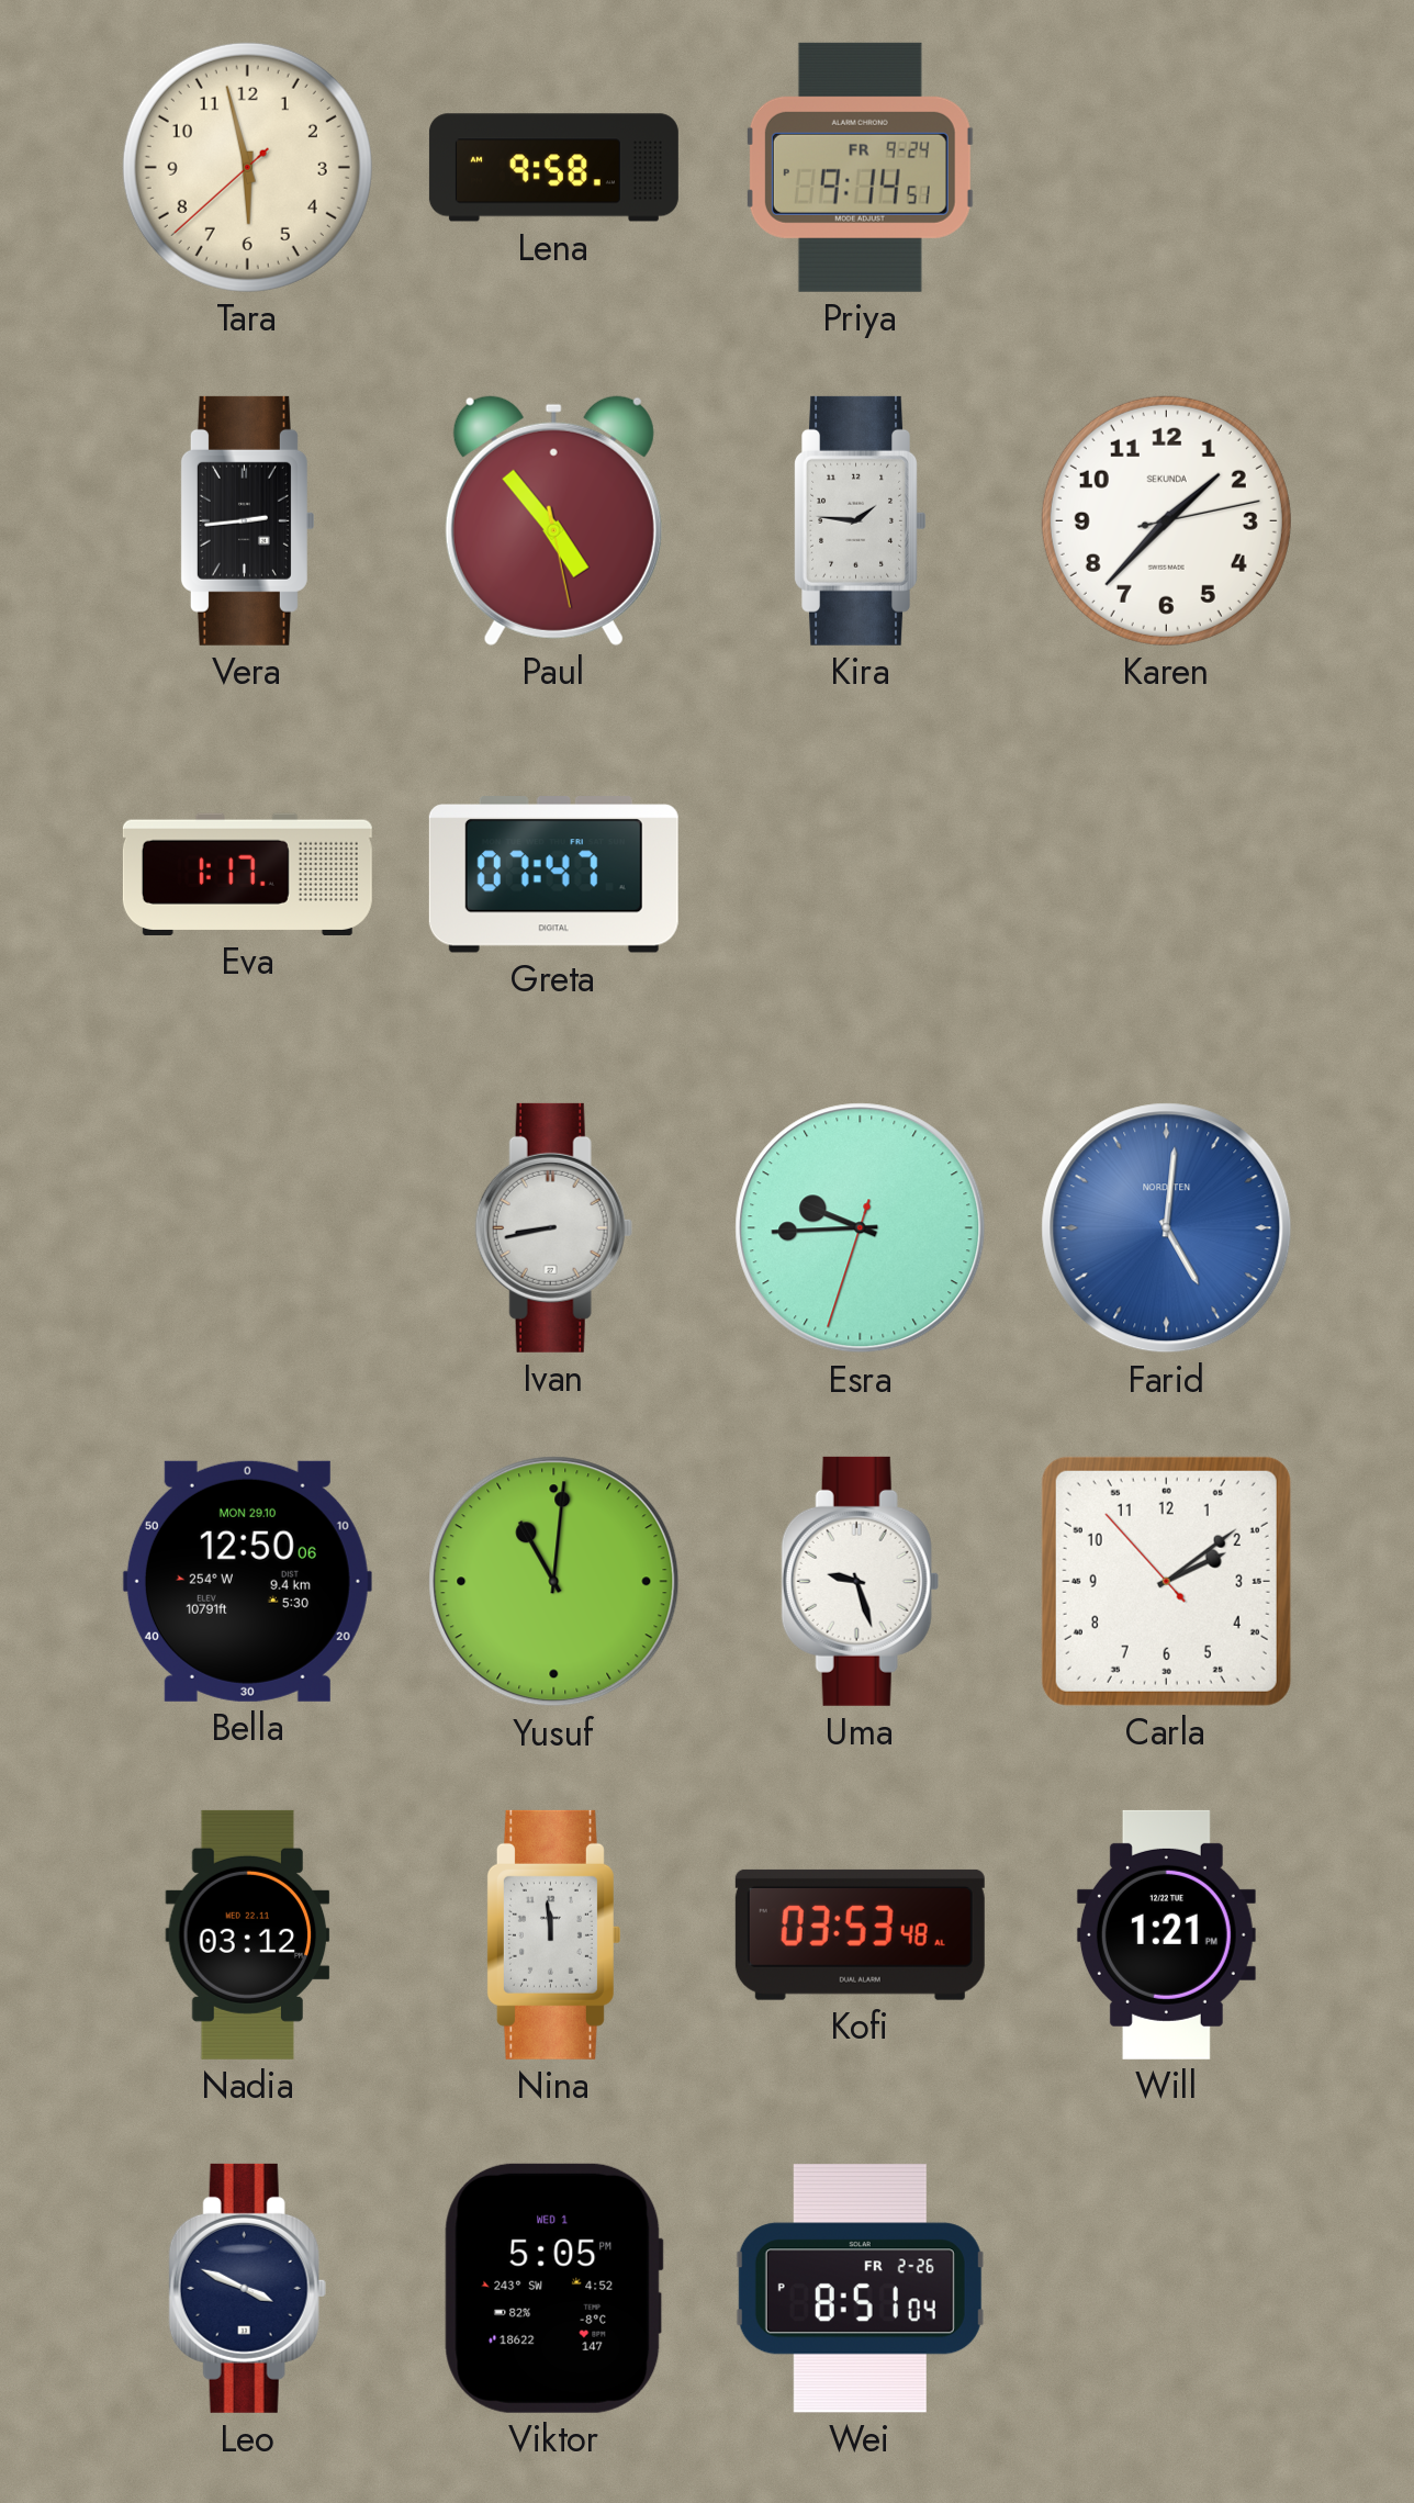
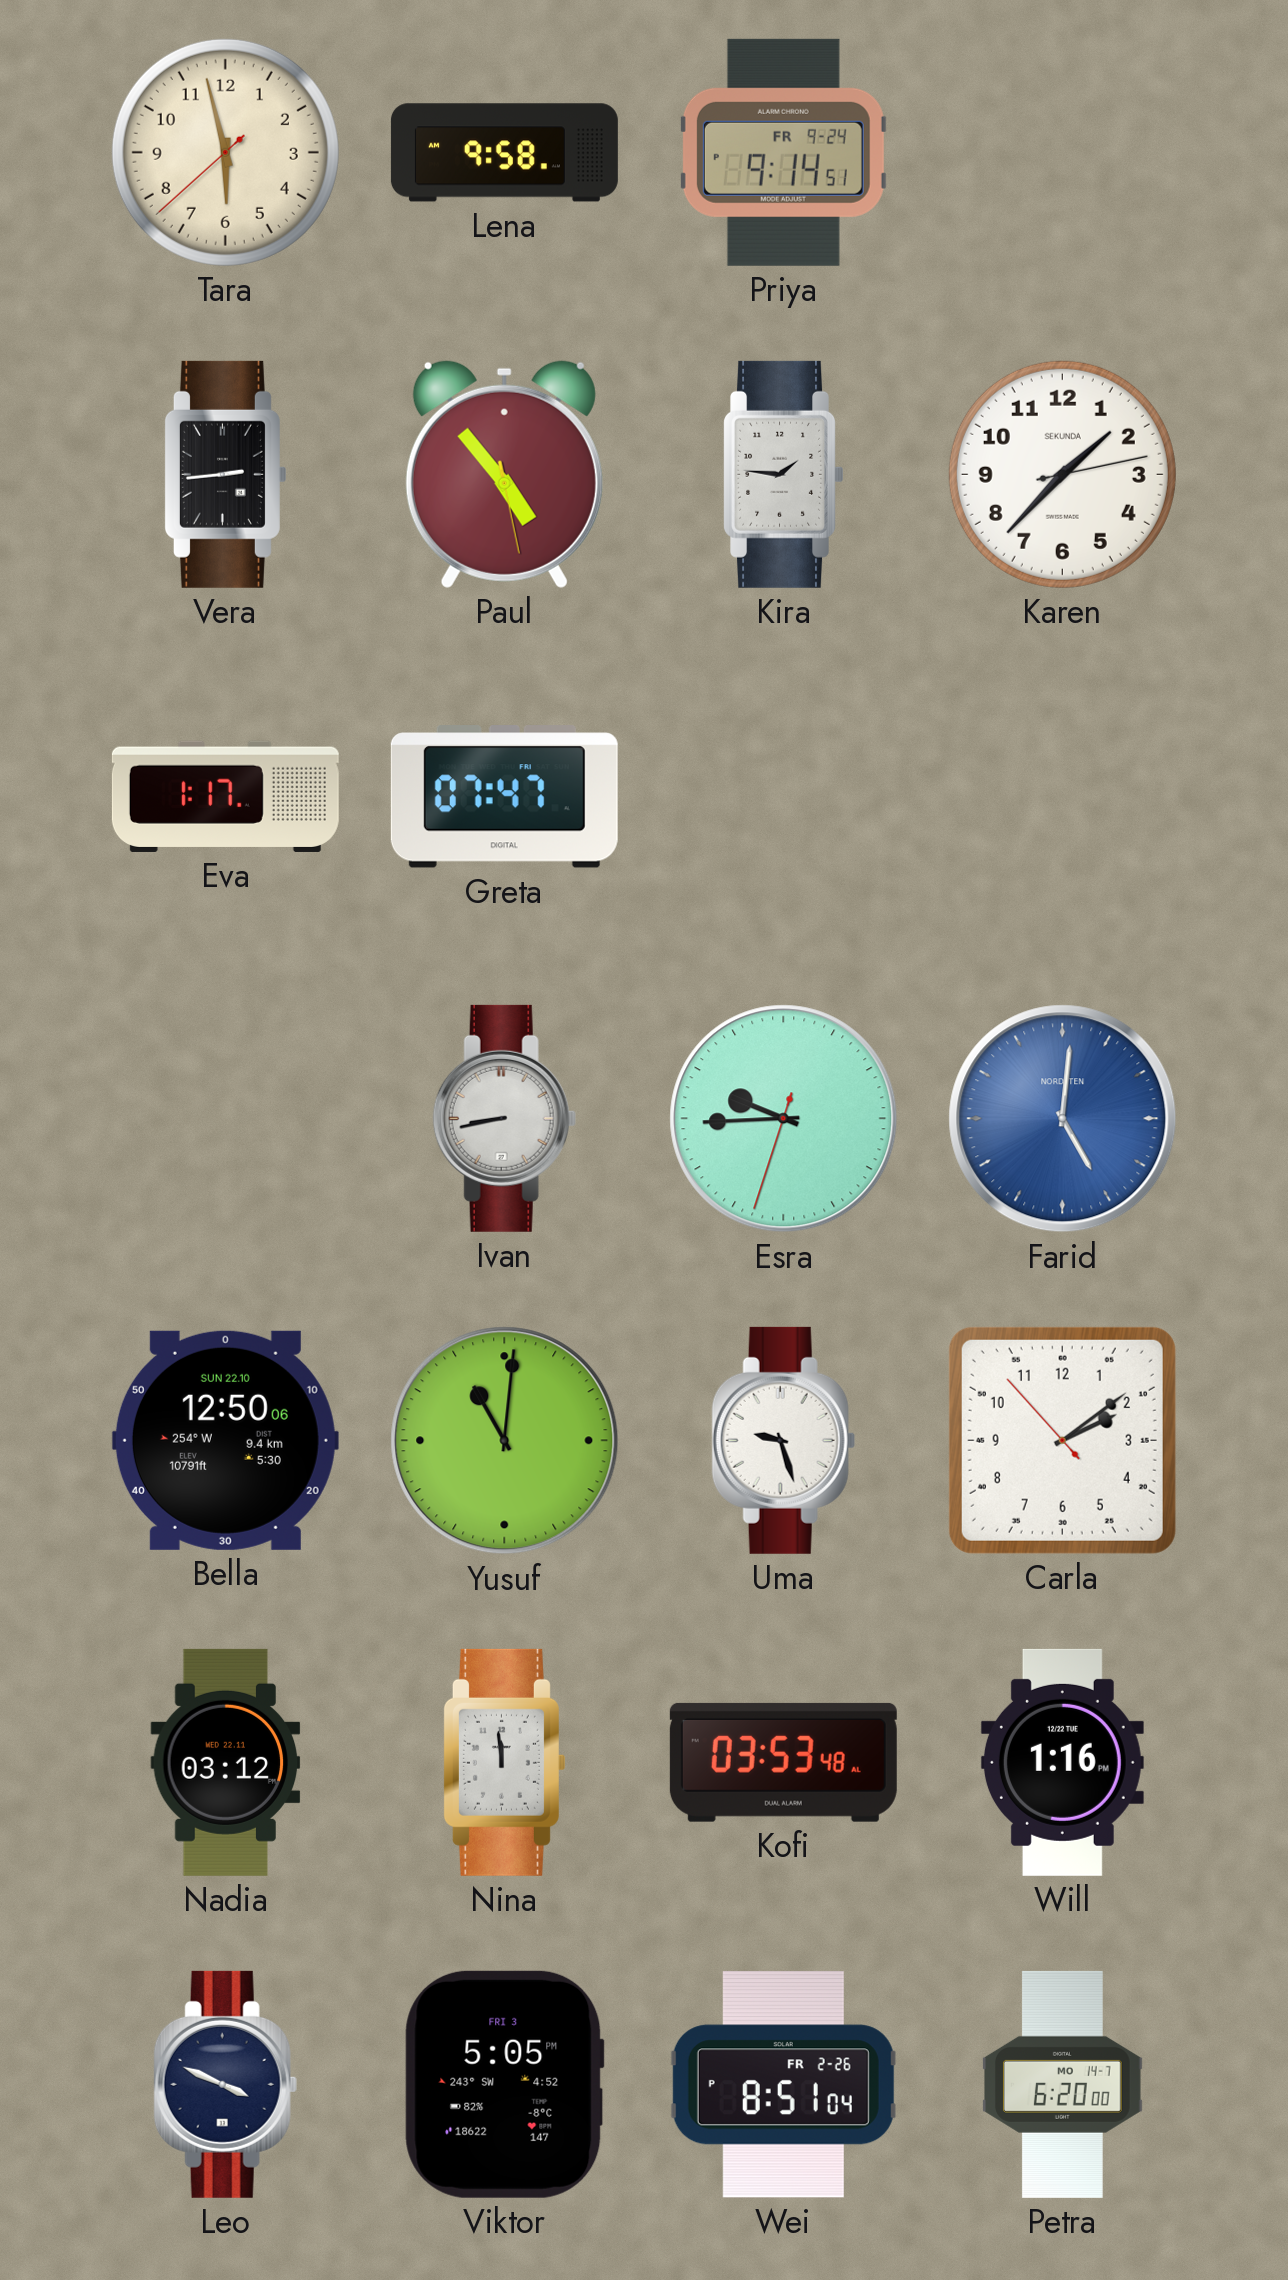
Bella date: MON 29.10 -> SUN 22.10 (225, 1440)
Will: 1:21 -> 1:16 (1062, 1762)
Viktor date: WED 1 -> FRI 3 (504, 2084)
Petra: none -> 6:20 (1063, 2084)
